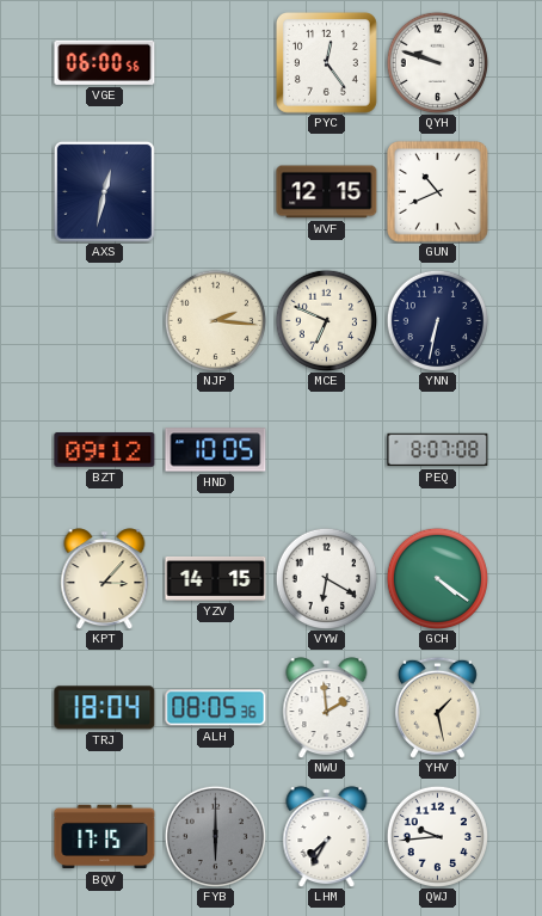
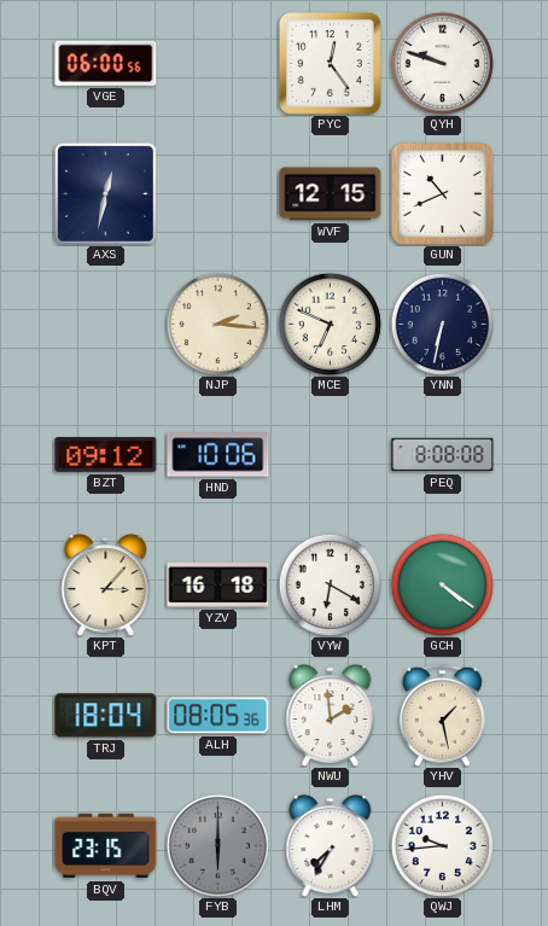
HND: 10:05 -> 10:06 (218, 455)
PEQ: 8:07 -> 8:08 (443, 455)
YZV: 14:15 -> 16:18 (218, 584)
BQV: 17:15 -> 23:15 (106, 846)
